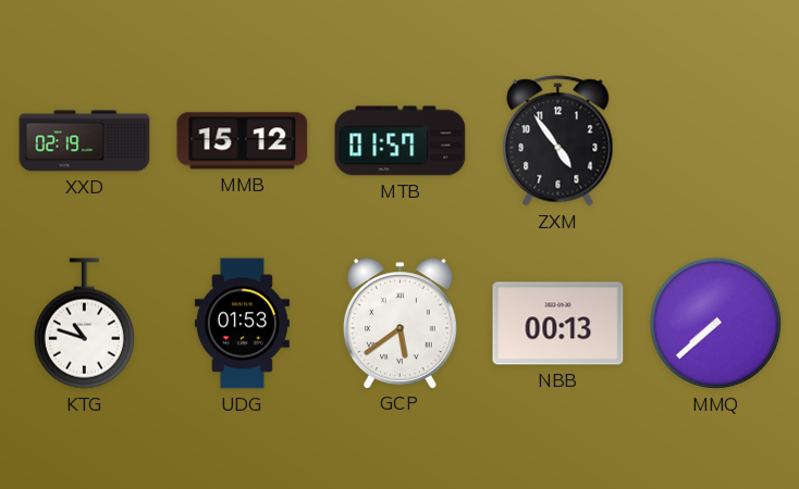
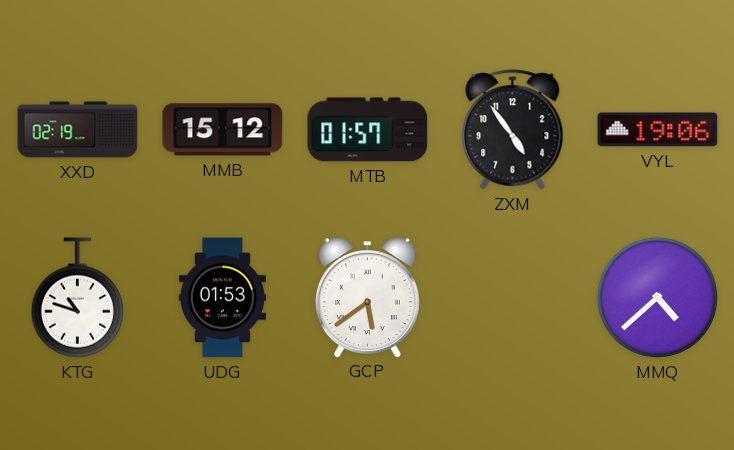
VYL: none -> 19:06 (658, 130)
NBB: 00:13 -> none (558, 324)
MMQ: 7:38 -> 4:38 (657, 297)
